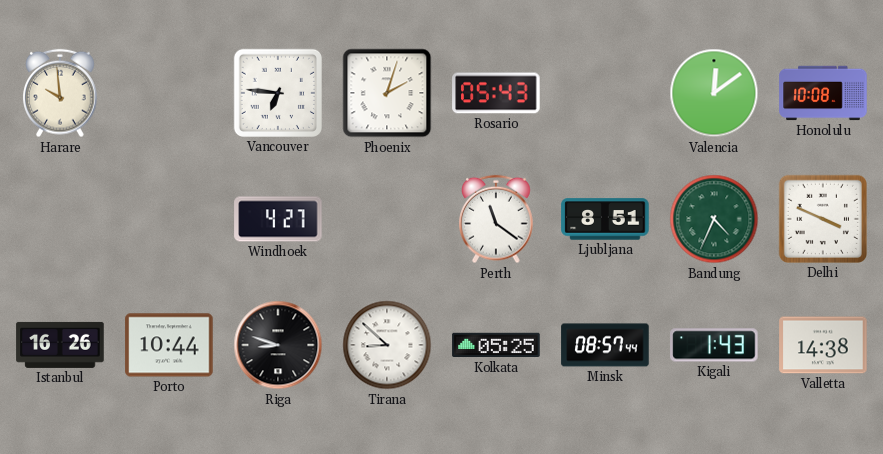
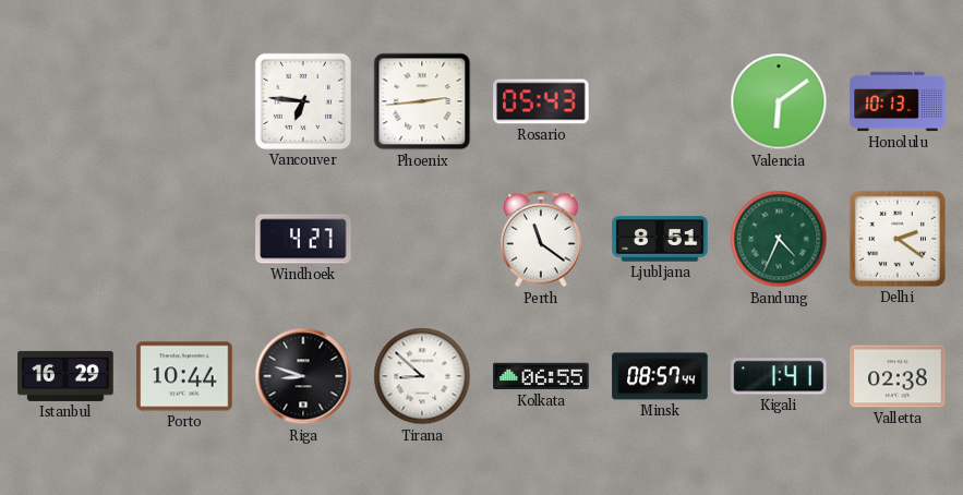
Harare: 9:59 -> none (60, 93)
Phoenix: 2:03 -> 2:44 (422, 101)
Valencia: 12:09 -> 6:09 (779, 101)
Honolulu: 10:08 -> 10:13 (898, 101)
Delhi: 3:49 -> 2:21 (898, 239)
Istanbul: 16:26 -> 16:29 (65, 376)
Kolkata: 05:25 -> 06:55 (541, 376)
Kigali: 1:43 -> 1:41 (779, 376)
Valletta: 14:38 -> 02:38 (898, 376)
